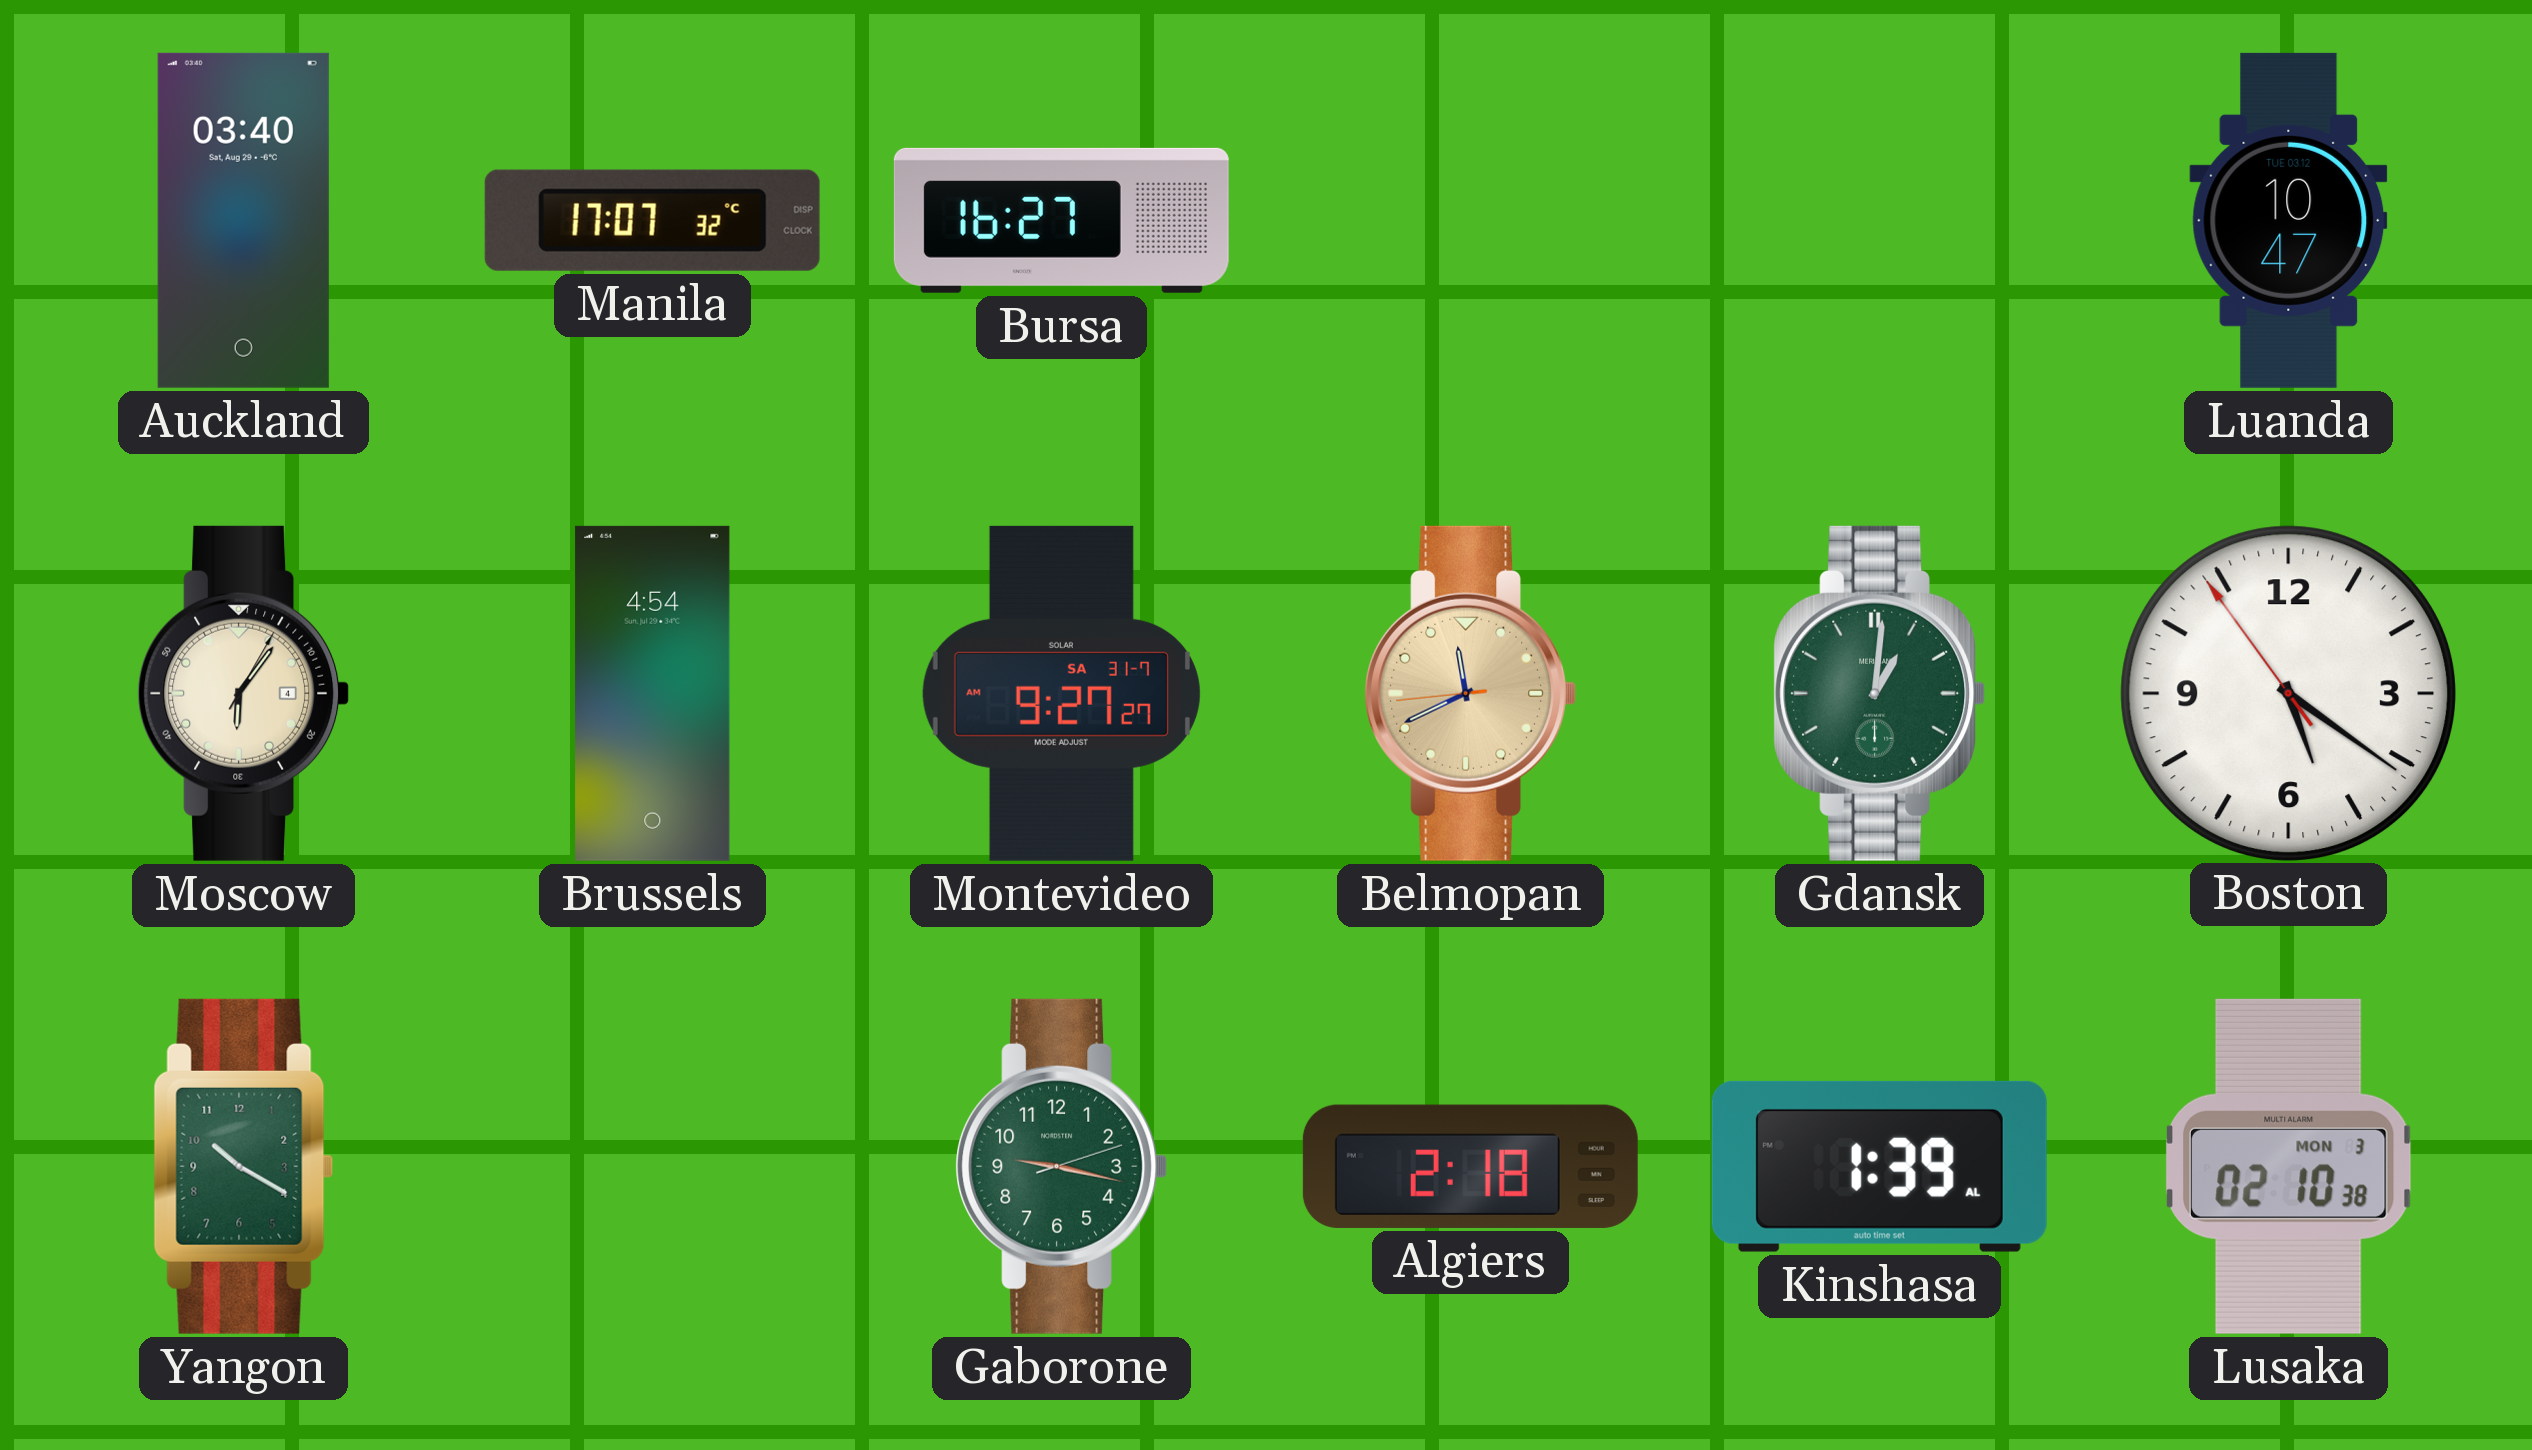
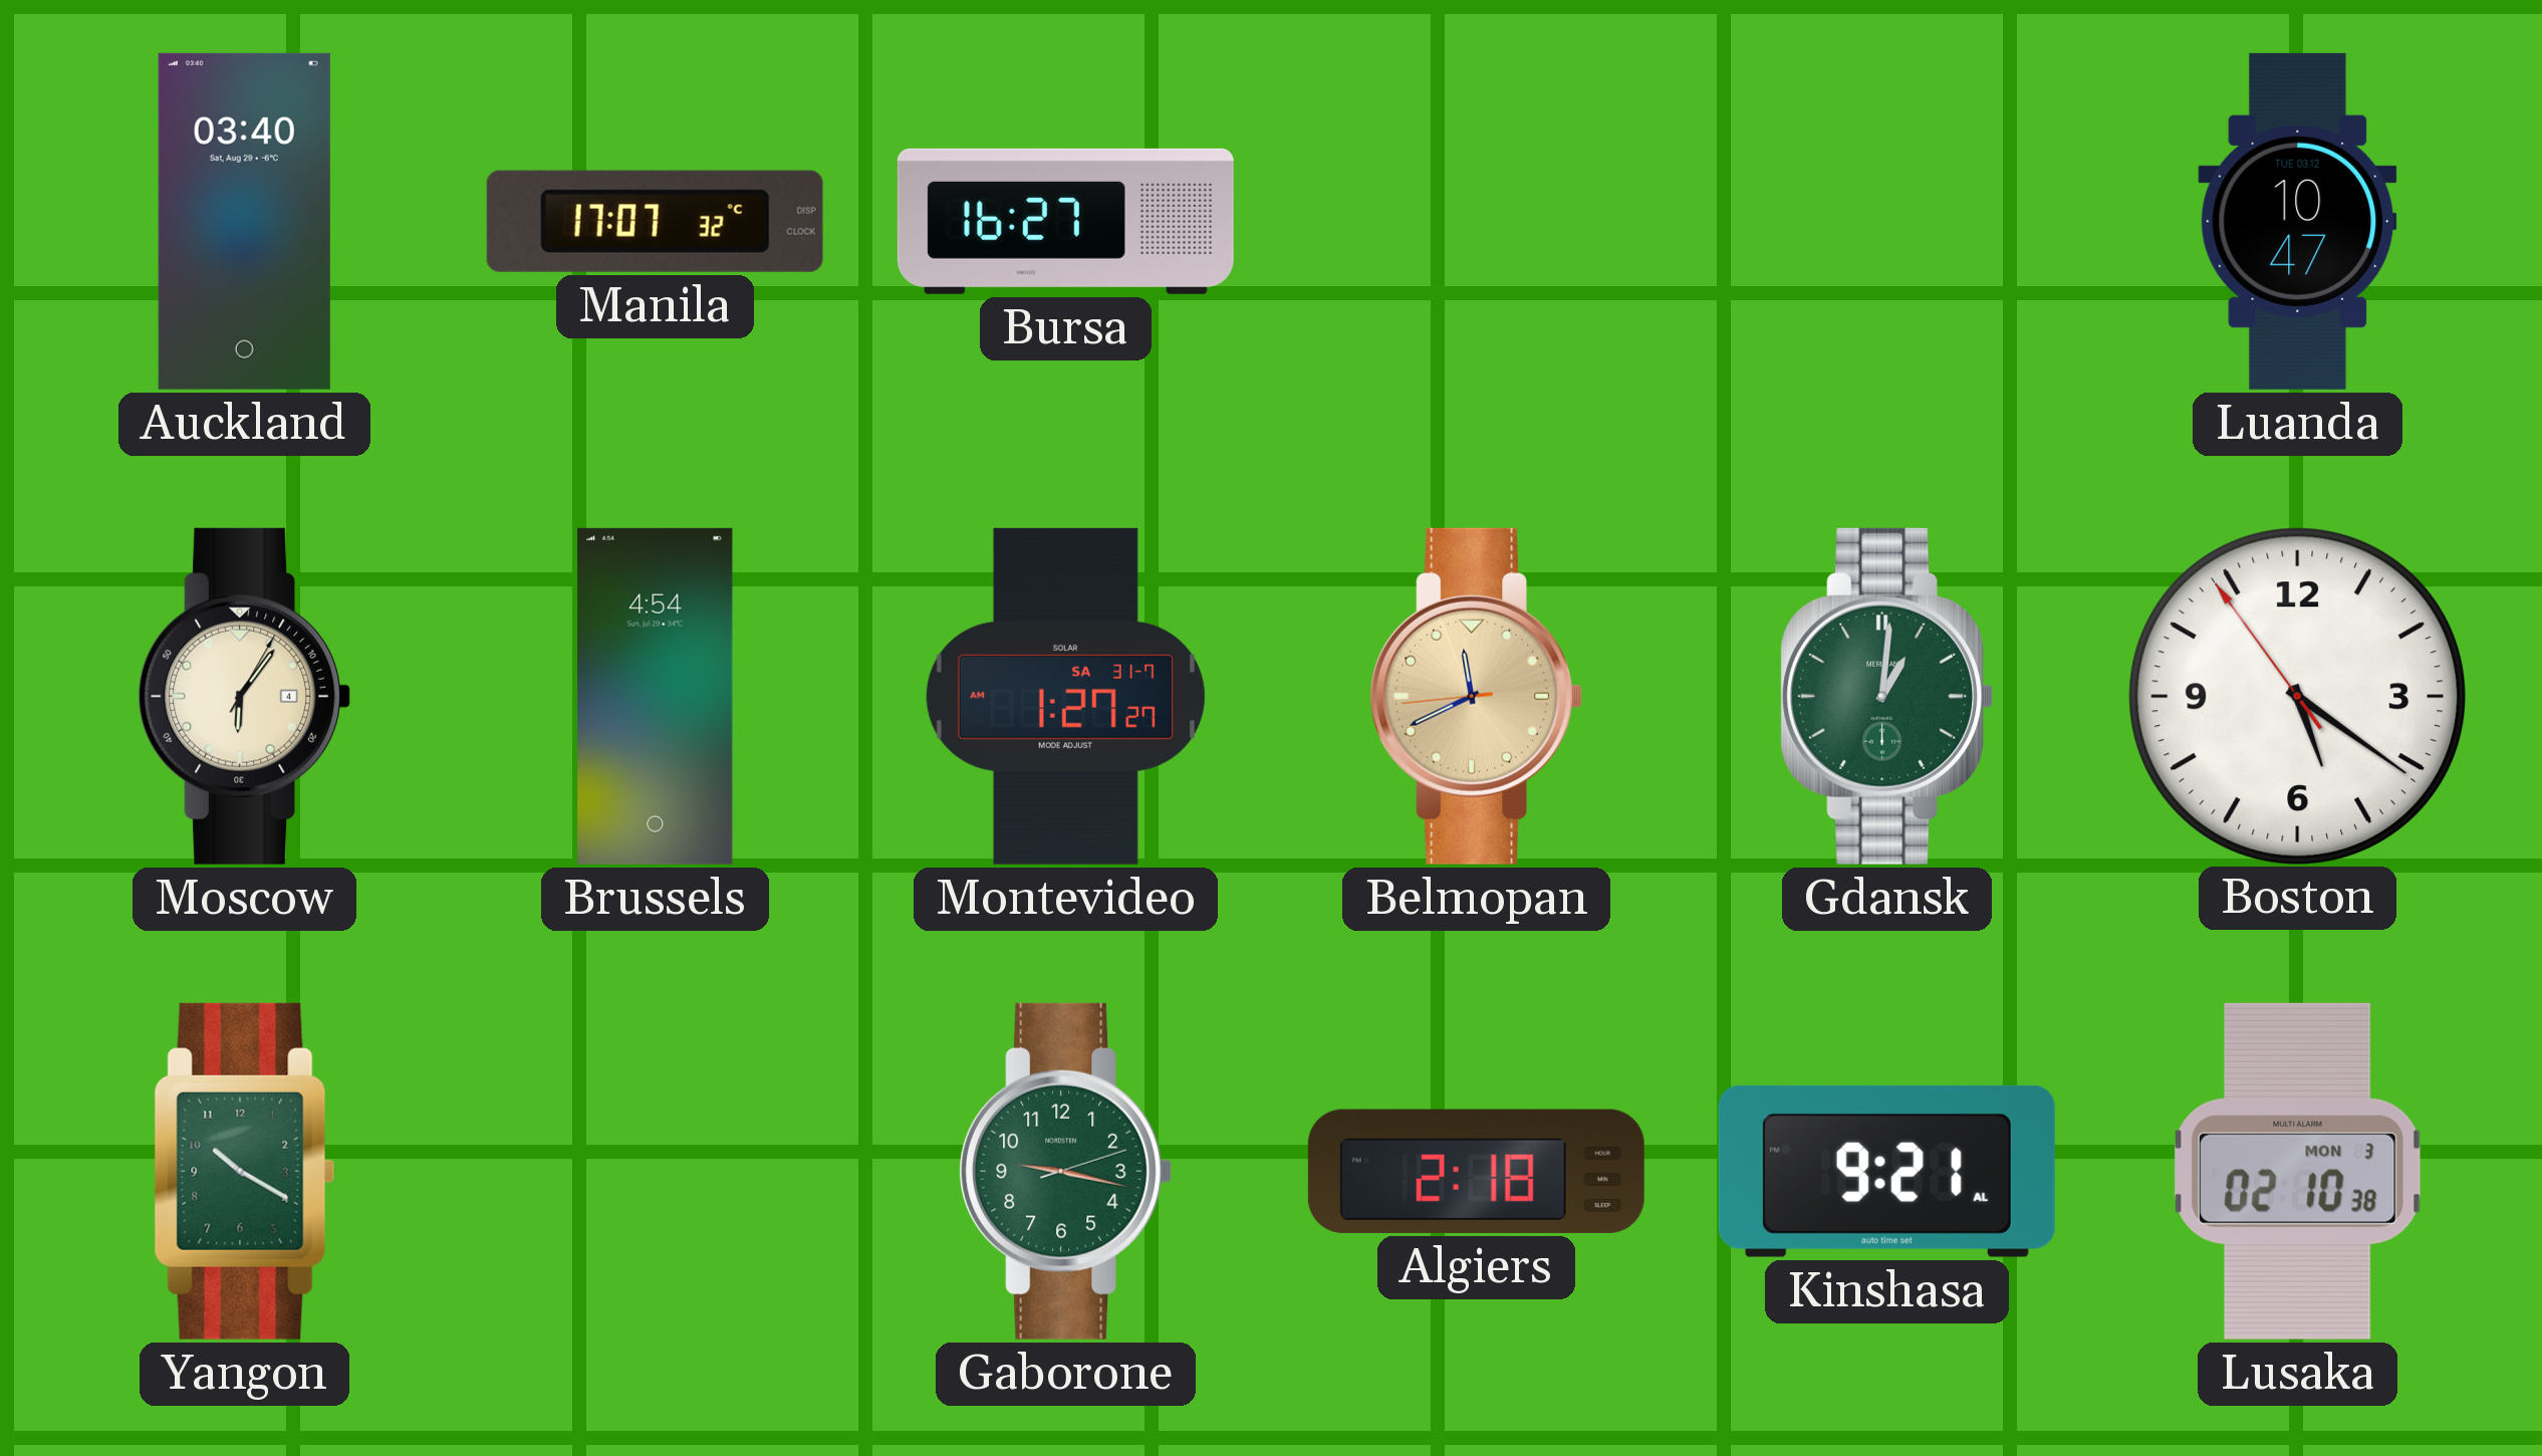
Montevideo: 9:27 -> 1:27 (1065, 696)
Kinshasa: 1:39 -> 9:21 (1886, 1171)
